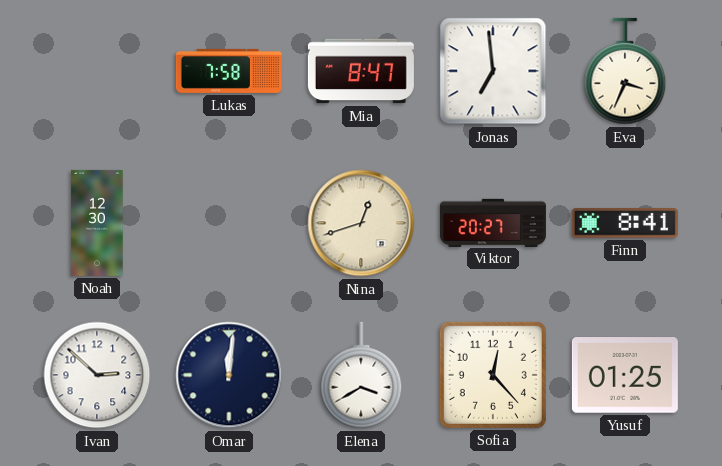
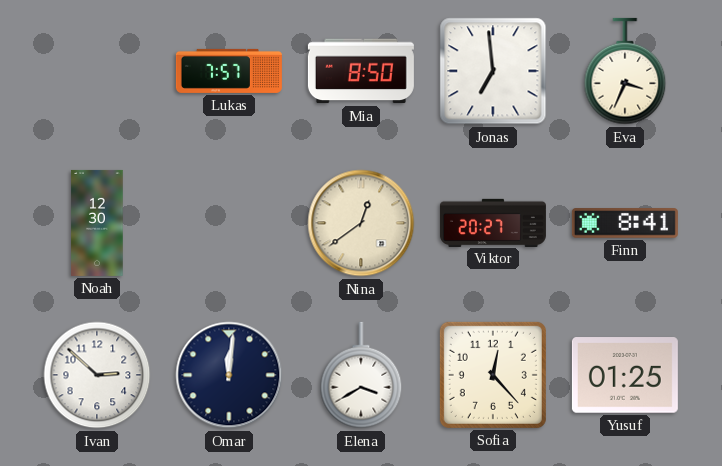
Lukas: 7:58 -> 7:57 (229, 71)
Mia: 8:47 -> 8:50 (361, 71)
Nina: 12:42 -> 12:39 (361, 223)
